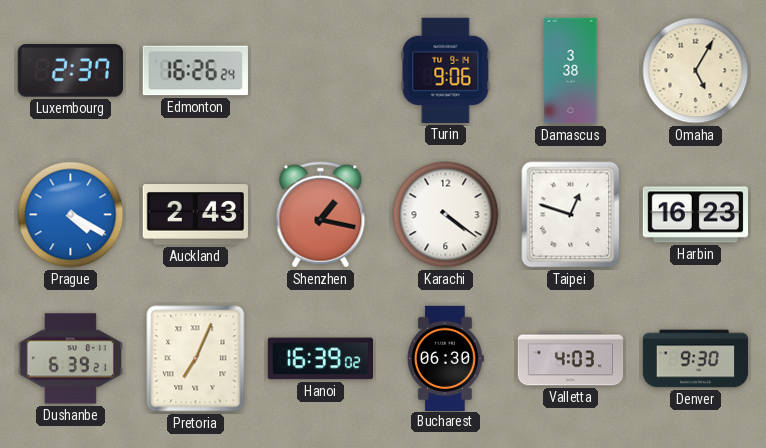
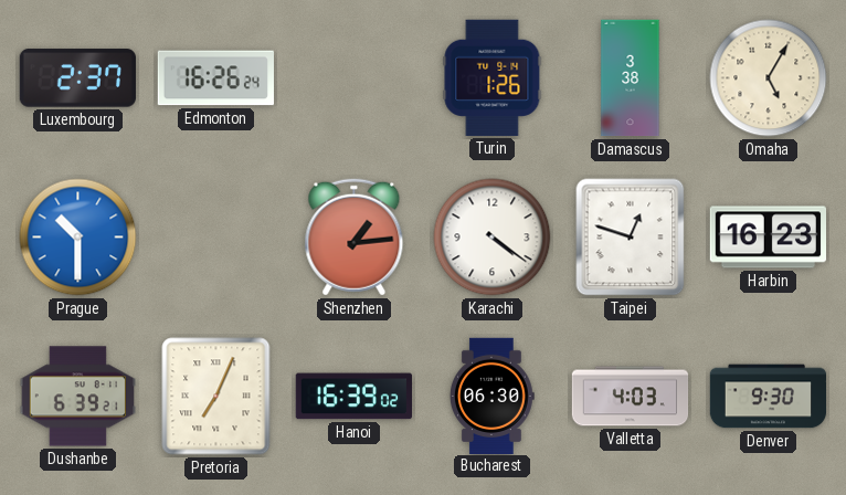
Turin: 9:06 -> 1:26 (493, 77)
Prague: 4:20 -> 10:30 (78, 238)
Auckland: 2:43 -> none (195, 215)
Shenzhen: 1:17 -> 1:14 (355, 238)
